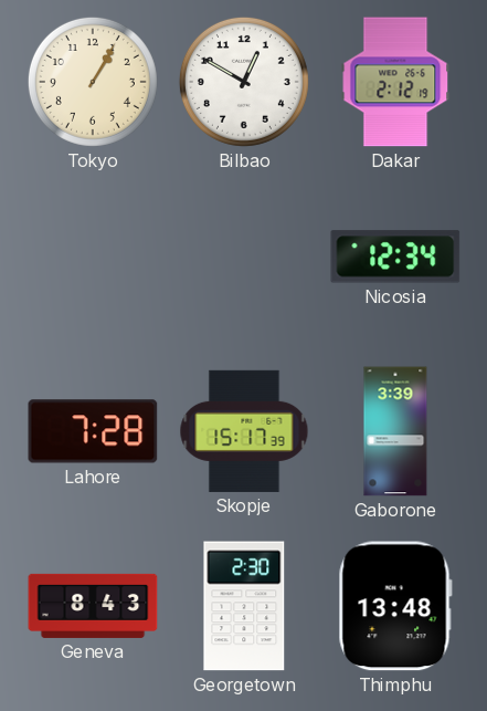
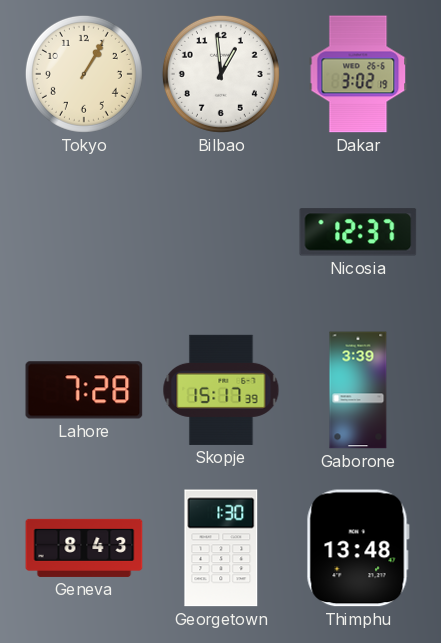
Bilbao: 12:50 -> 12:59 (221, 74)
Dakar: 2:12 -> 3:02 (358, 74)
Nicosia: 12:34 -> 12:37 (358, 232)
Georgetown: 2:30 -> 1:30 (221, 548)
